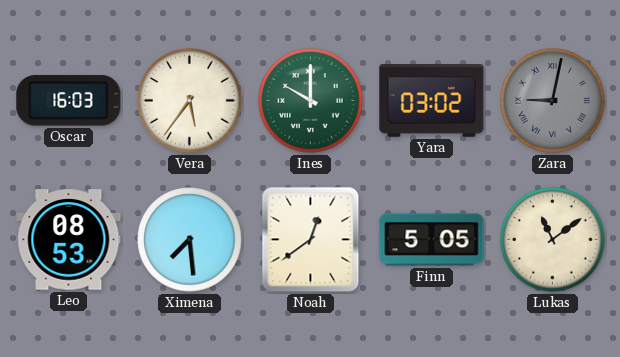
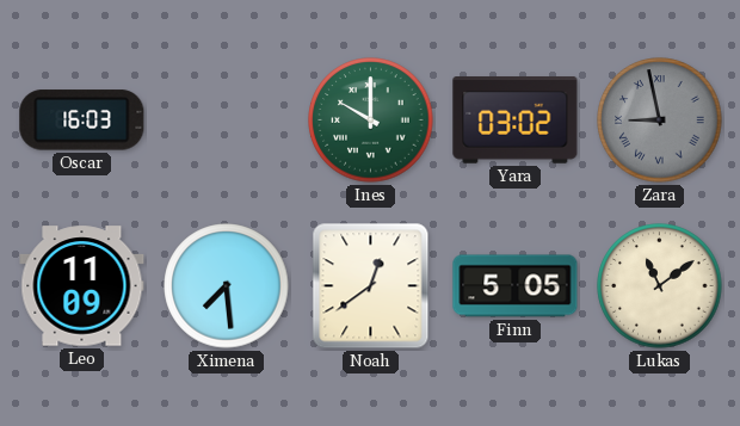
Vera: 5:36 -> none (190, 101)
Zara: 9:02 -> 8:58 (660, 121)
Leo: 08:53 -> 11:09 (82, 286)
